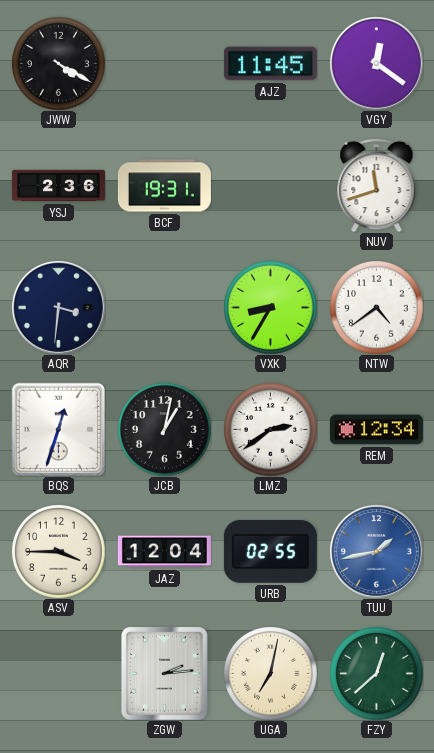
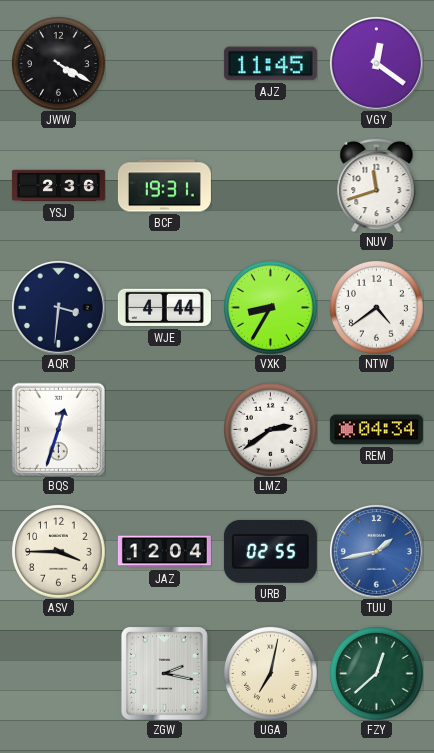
WJE: none -> 4:44 (164, 308)
JCB: 1:02 -> none (165, 430)
REM: 12:34 -> 04:34 (376, 430)
ZGW: 2:14 -> 2:17 (165, 674)
